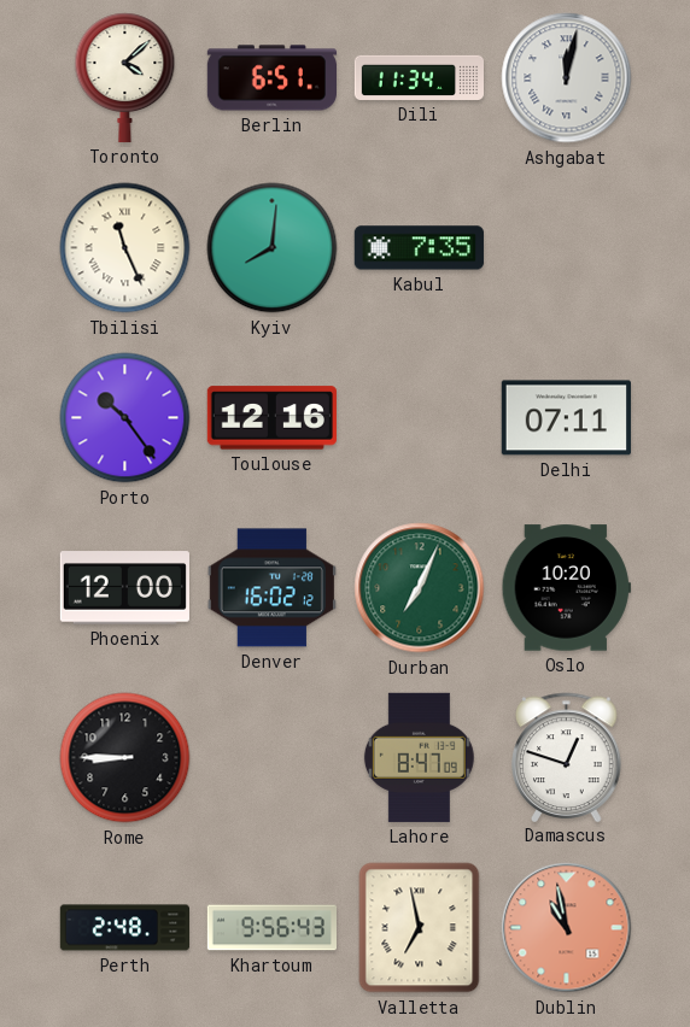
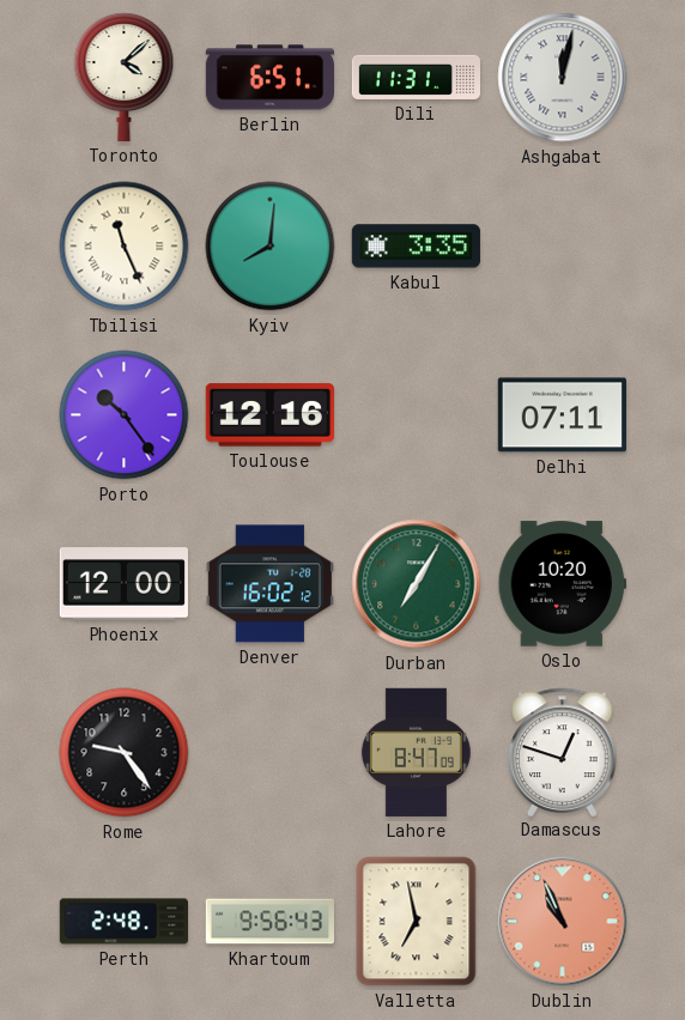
Dili: 11:34 -> 11:31 (416, 77)
Kabul: 7:35 -> 3:35 (416, 247)
Durban: 7:04 -> 7:05 (417, 584)
Rome: 8:45 -> 9:24 (125, 753)
Dublin: 10:58 -> 10:56 (563, 922)
